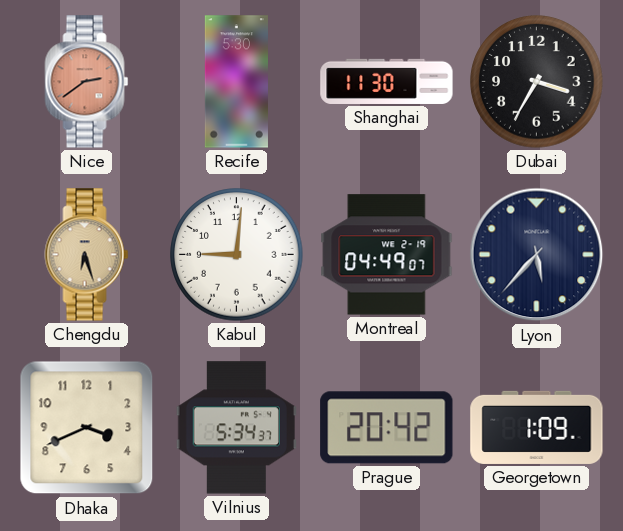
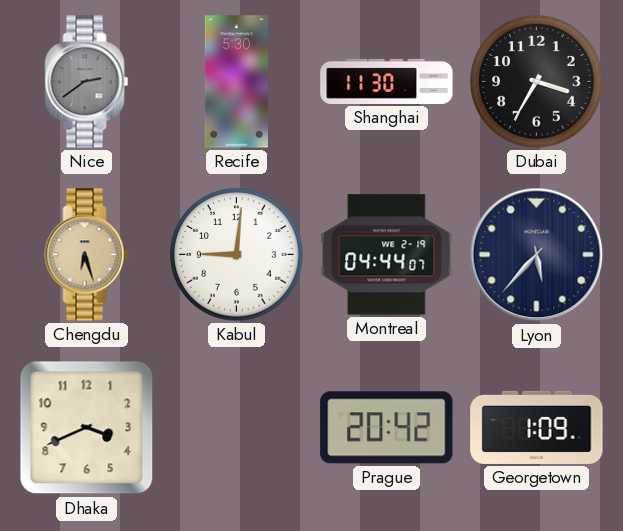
Nice dial: salmon -> grey (87, 82)
Montreal: 04:49 -> 04:44 (387, 255)
Vilnius: 5:34 -> none (236, 428)
